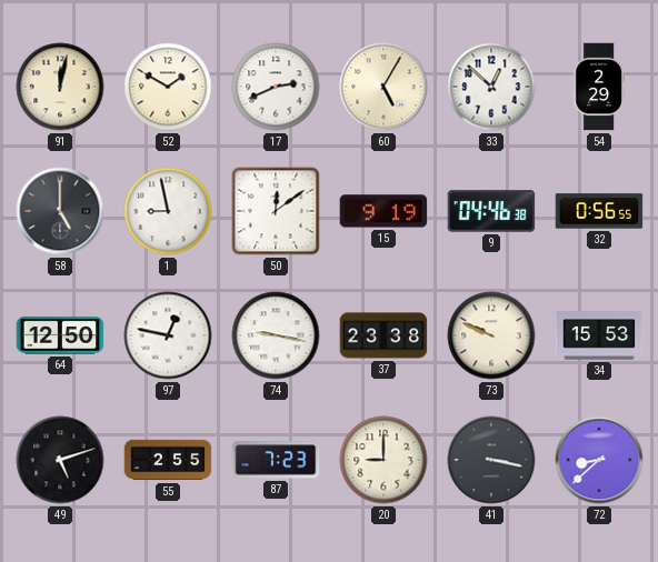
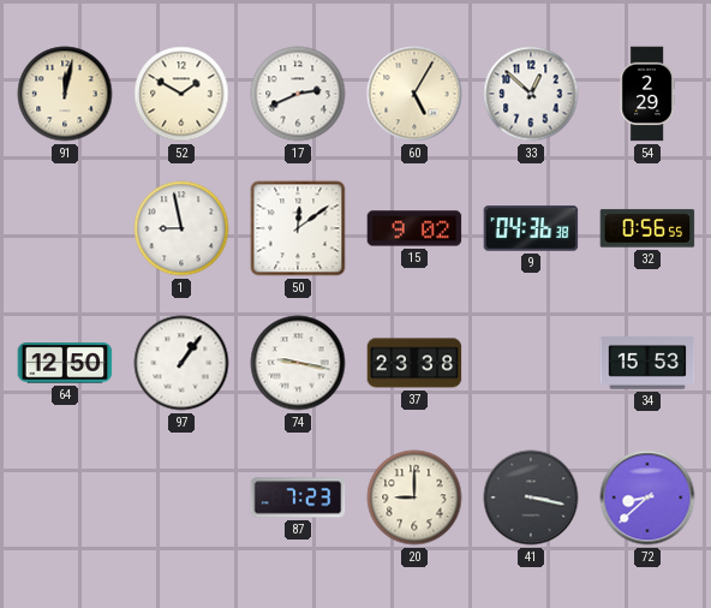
58: 5:00 -> none (60, 211)
15: 9:19 -> 9:02 (414, 228)
9: 04:46 -> 04:36 (531, 228)
97: 12:47 -> 1:06 (181, 363)
73: 9:49 -> none (491, 335)
49: 5:12 -> none (60, 460)
55: 2:55 -> none (168, 460)
